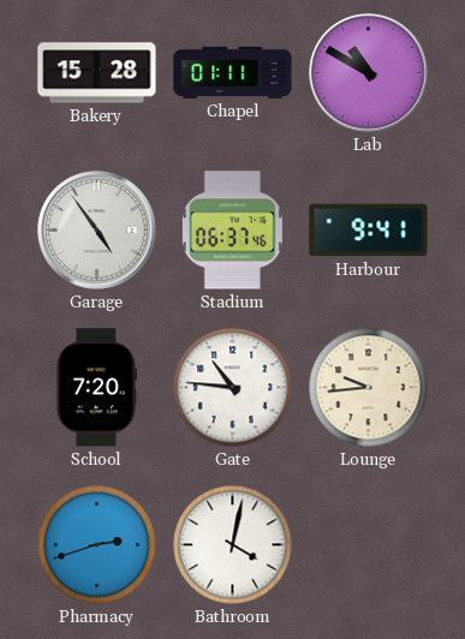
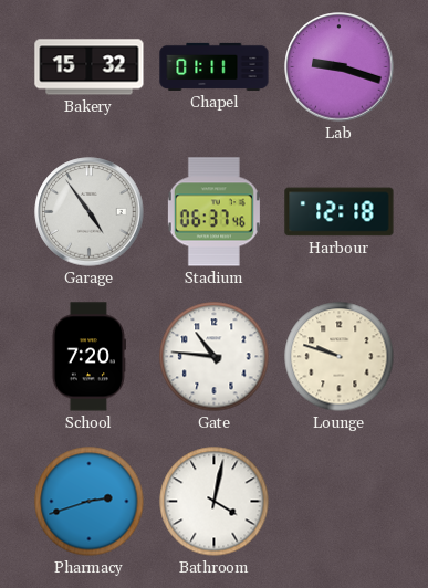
Bakery: 15:28 -> 15:32 (90, 67)
Lab: 10:50 -> 9:18 (340, 67)
Harbour: 9:41 -> 12:18 (340, 212)
Lounge: 9:44 -> 9:48 (340, 357)
